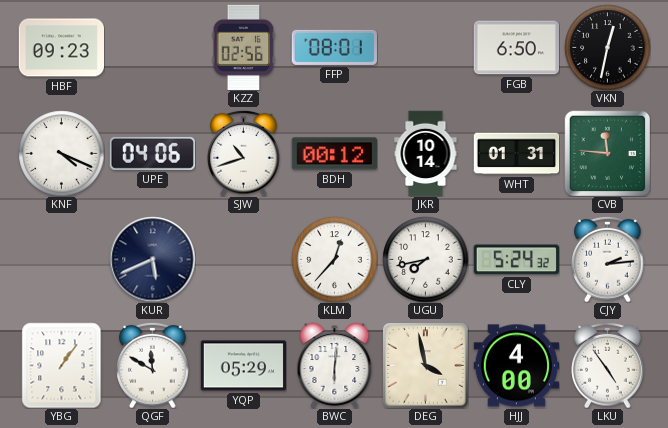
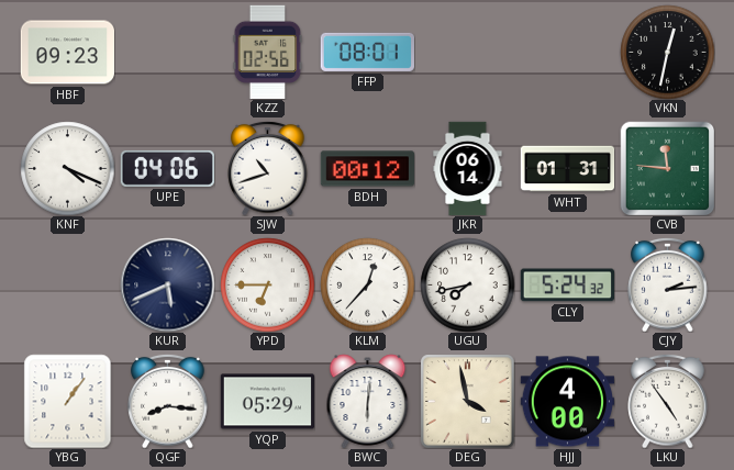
FGB: 6:50 -> none (516, 48)
JKR: 10:14 -> 06:14 (468, 168)
YPD: none -> 6:45 (267, 284)
QGF: 11:50 -> 8:16 (168, 401)
